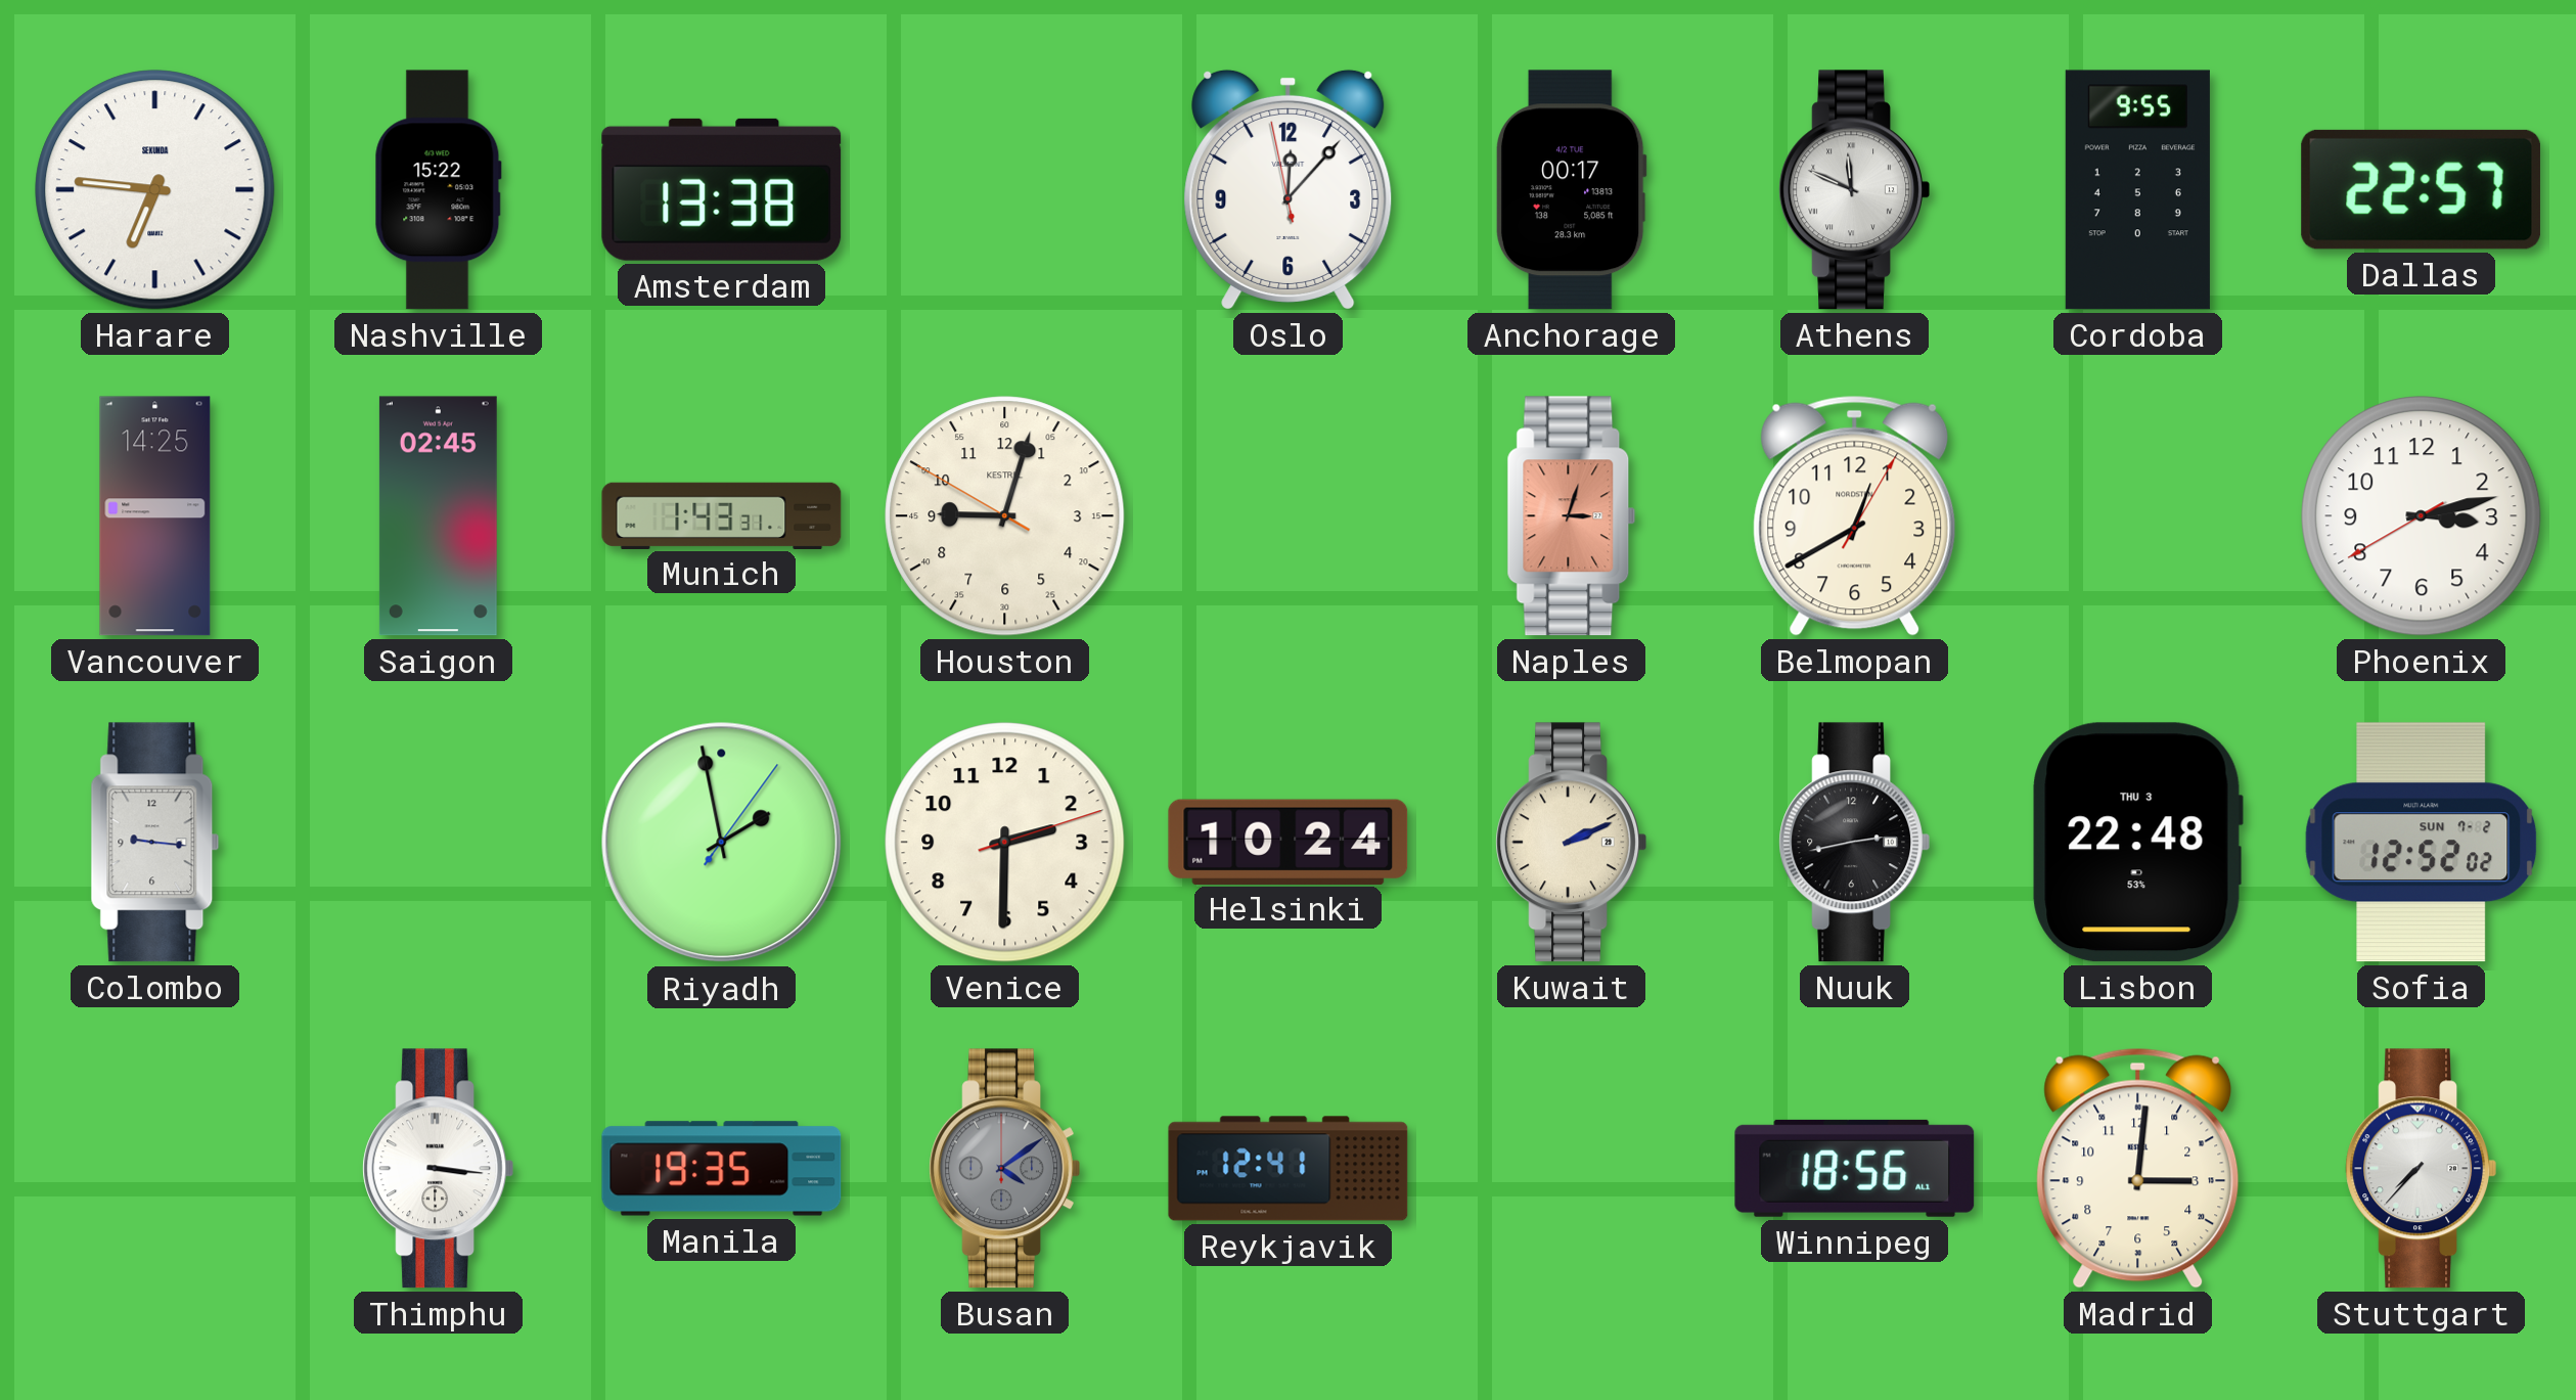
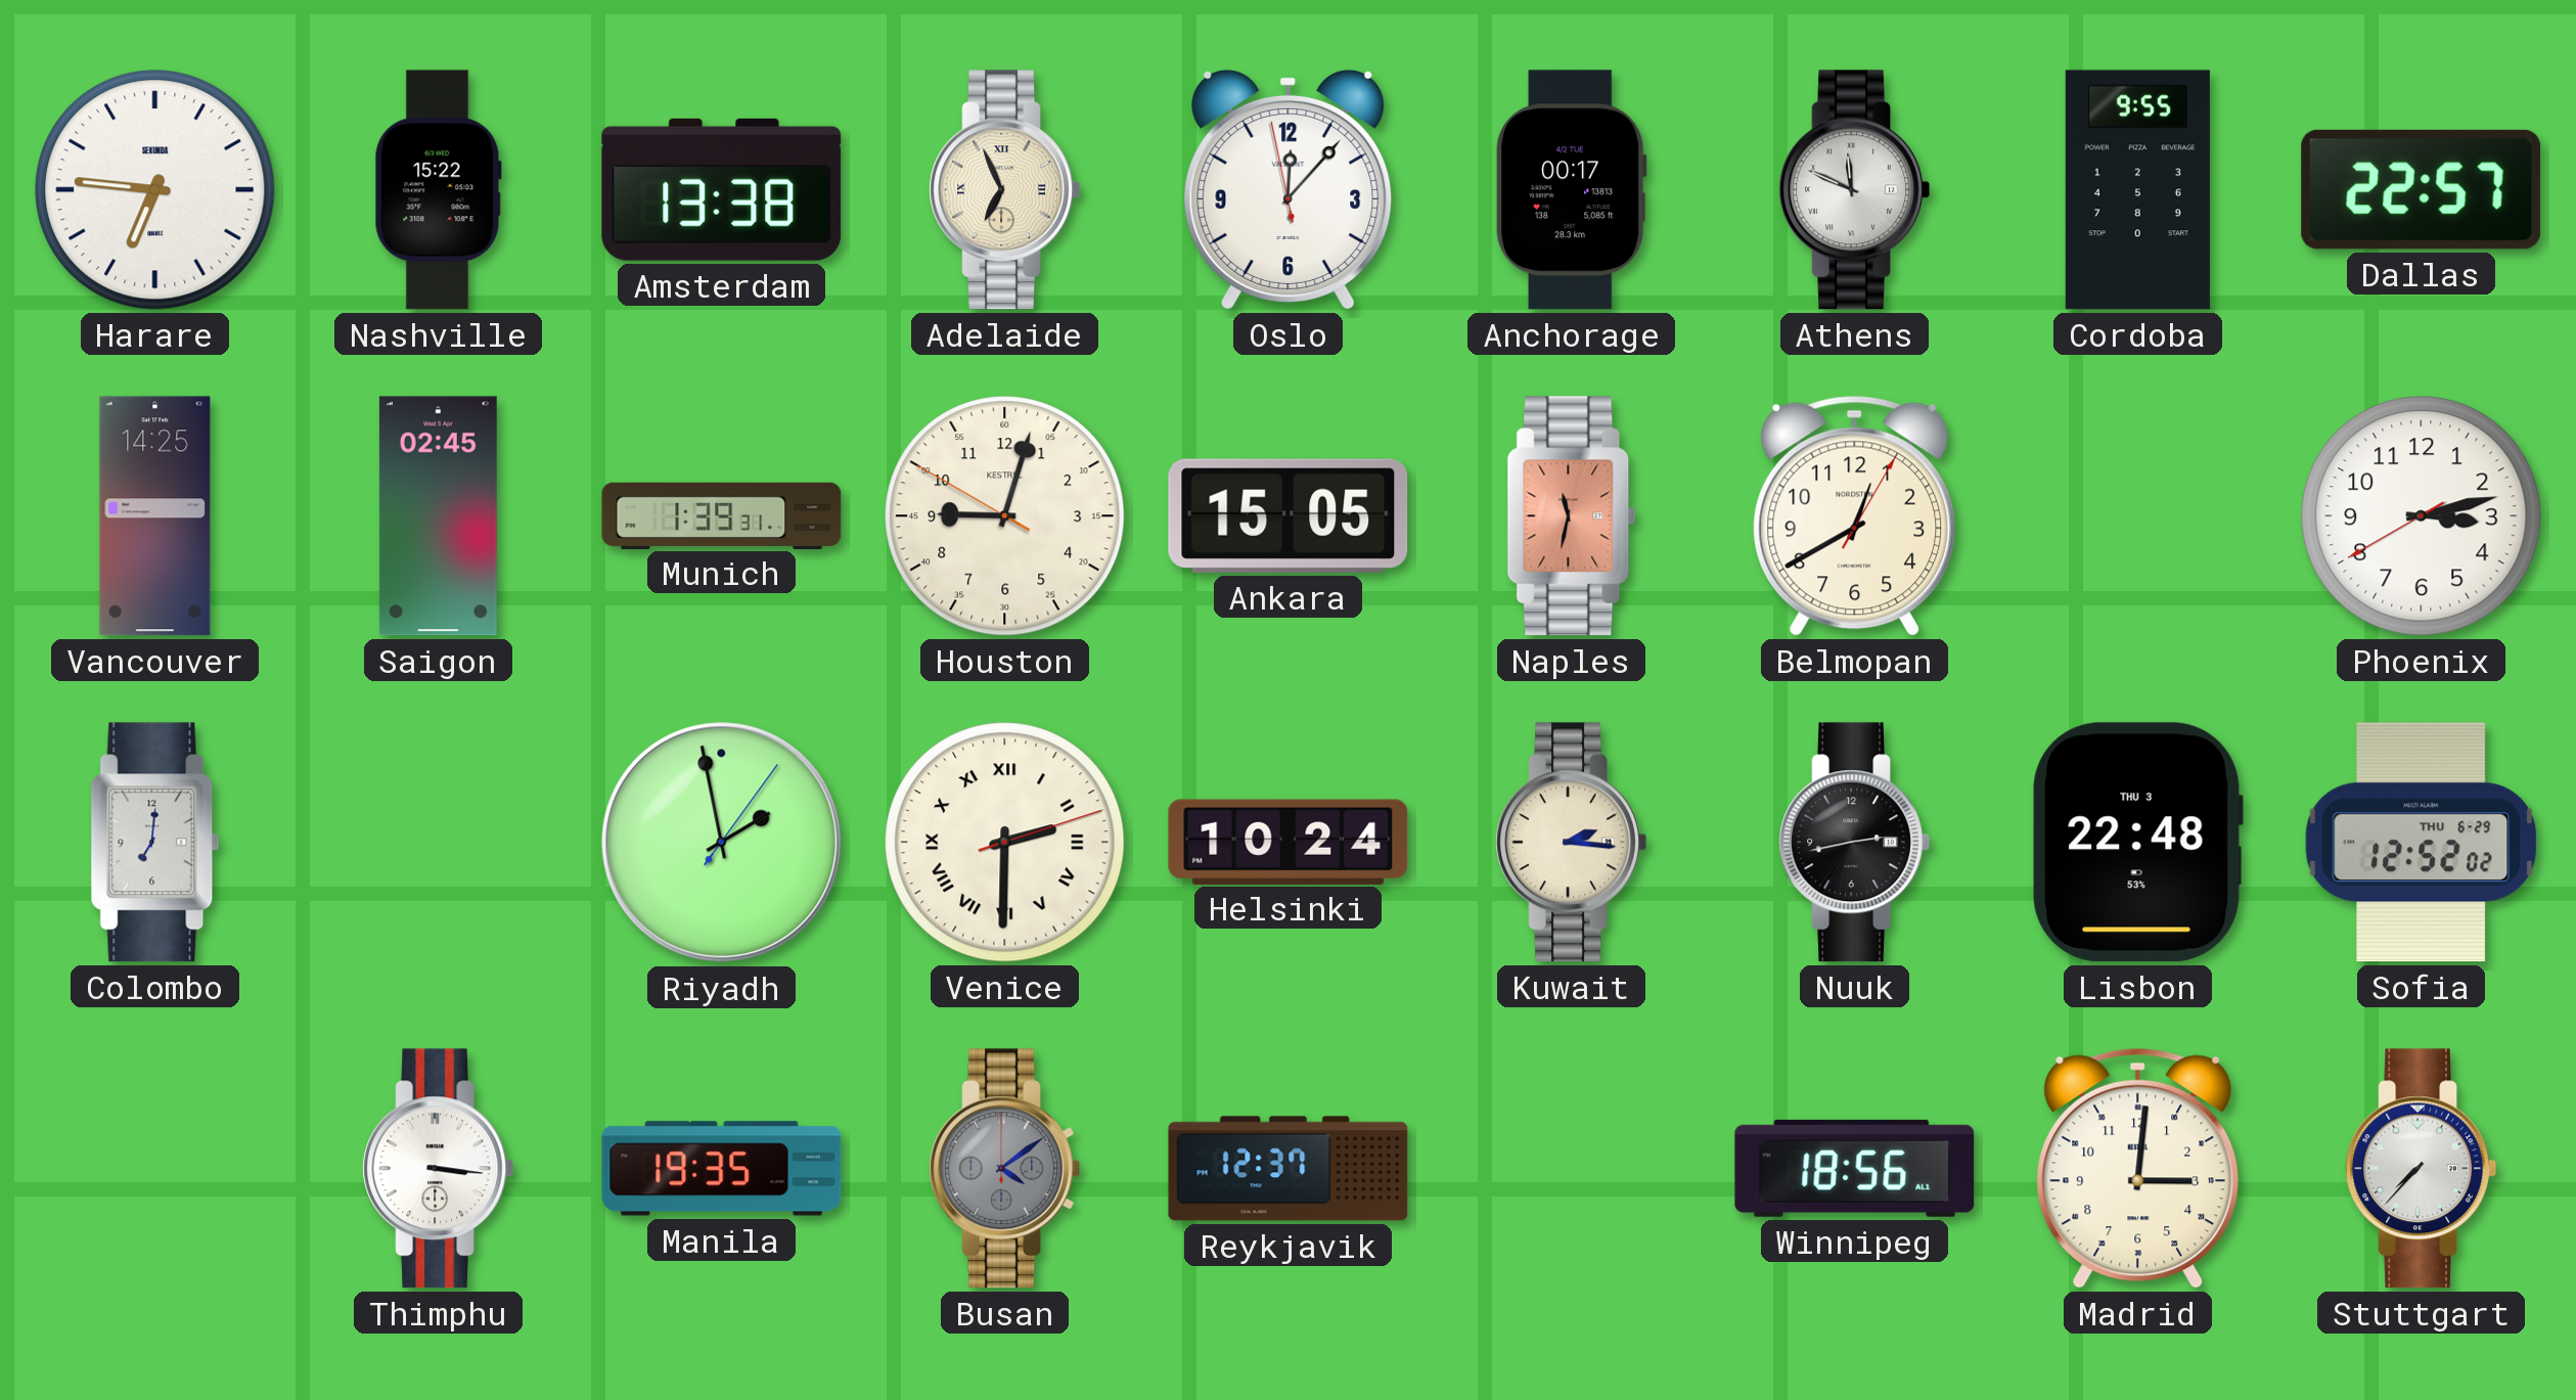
Adelaide: none -> 6:56 (1004, 190)
Munich: 1:43 -> 1:39 (722, 515)
Ankara: none -> 15:05 (1289, 515)
Naples: 3:03 -> 11:32 (1572, 516)
Colombo: 9:16 -> 7:01 (155, 843)
Venice numerals: Arabic -> Roman (1005, 843)
Kuwait: 2:11 -> 2:16 (1571, 843)
Sofia date: SUN 7-2 -> THU 6-29 (2422, 843)
Reykjavik: 12:41 -> 12:37 (1289, 1169)
